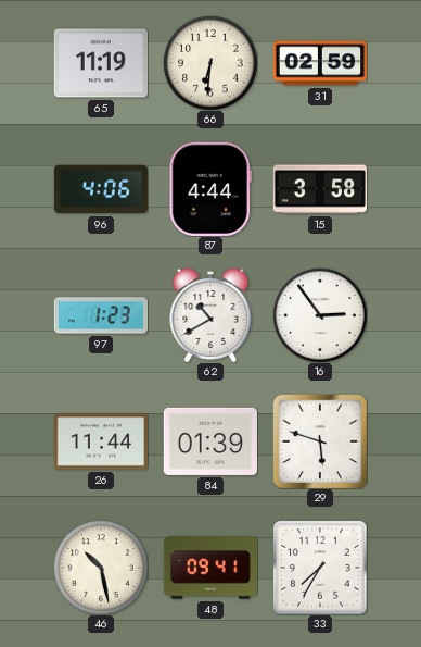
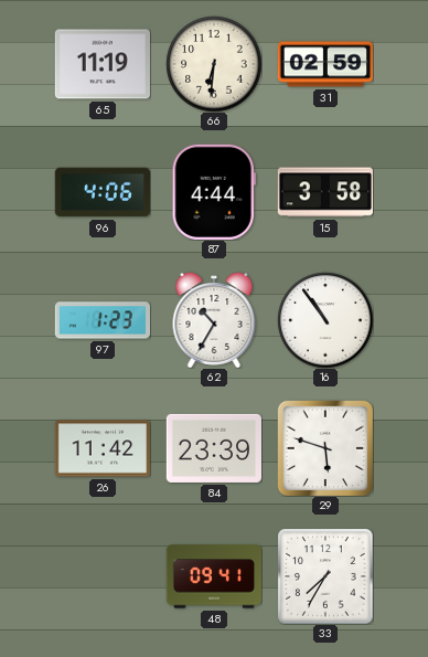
62: 10:40 -> 10:35 (214, 320)
16: 2:54 -> 10:54 (325, 320)
26: 11:44 -> 11:42 (101, 448)
84: 01:39 -> 23:39 (213, 448)
46: 10:28 -> none (101, 568)
